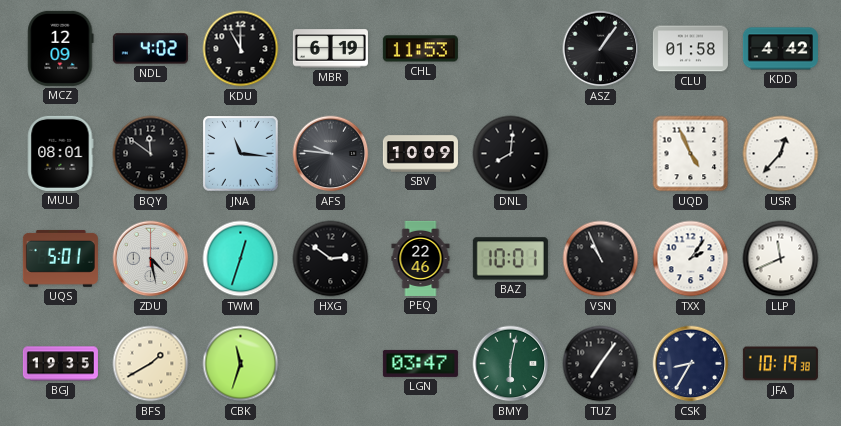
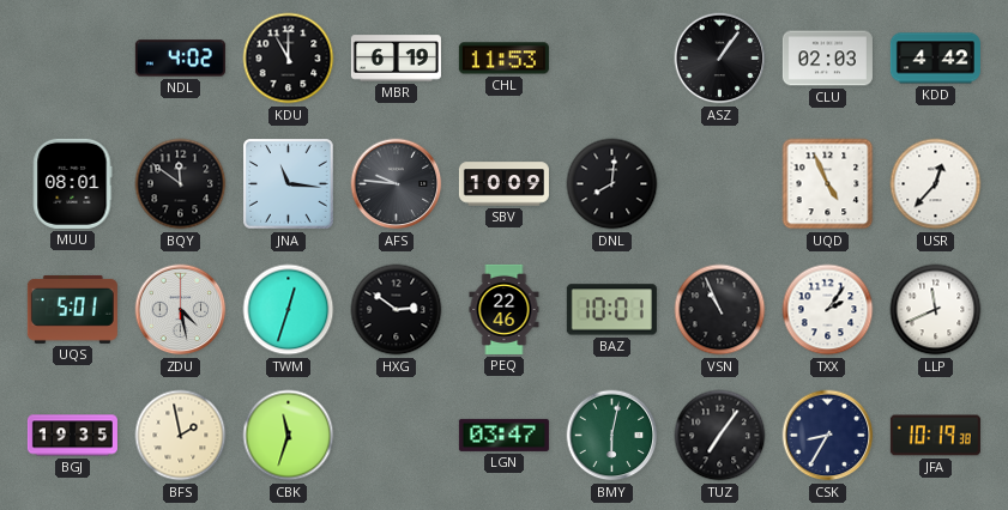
MCZ: 12:09 -> none (61, 48)
CLU: 01:58 -> 02:03 (827, 59)
BFS: 1:40 -> 1:58 (181, 436)
